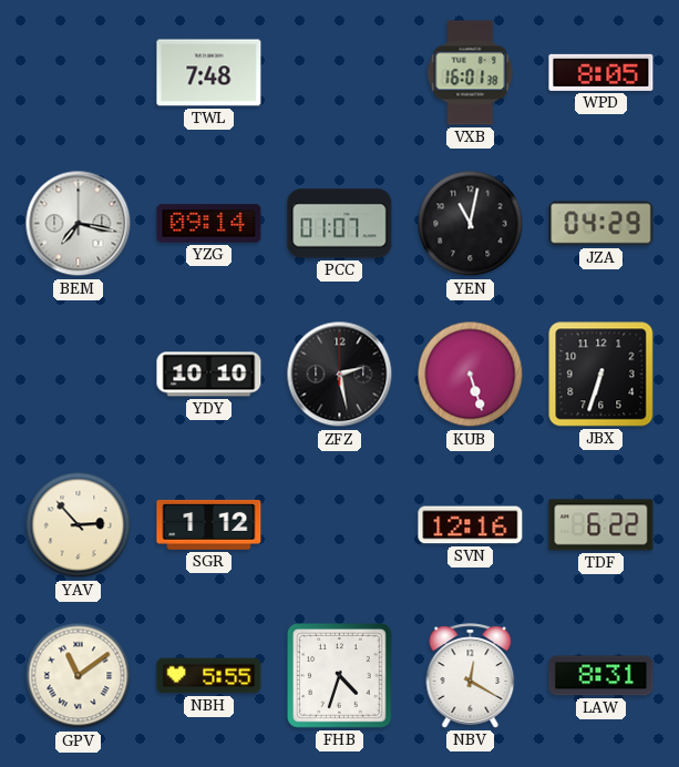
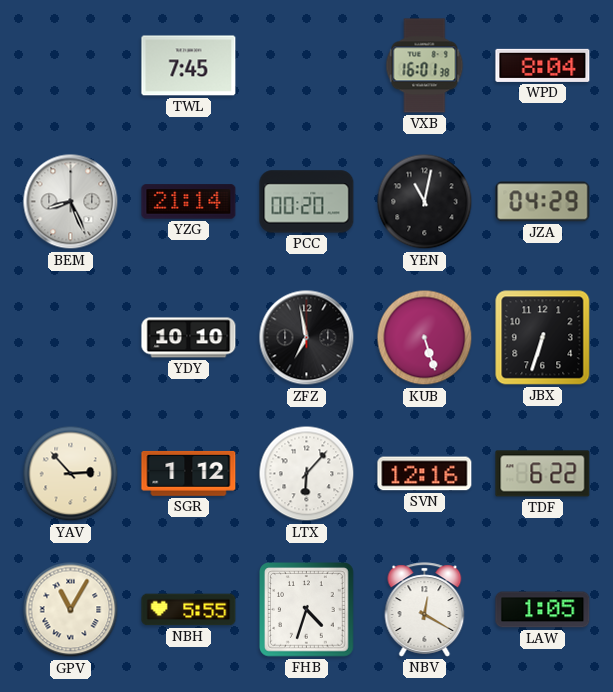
TWL: 7:48 -> 7:45 (189, 66)
WPD: 8:05 -> 8:04 (543, 65)
BEM: 7:17 -> 8:26 (71, 202)
YZG: 09:14 -> 21:14 (189, 202)
PCC: 01:07 -> 00:20 (307, 202)
ZFZ: 2:28 -> 6:58 (307, 338)
LTX: none -> 6:07 (307, 474)
GPV: 11:09 -> 11:05 (71, 610)
LAW: 8:31 -> 1:05 (543, 610)
